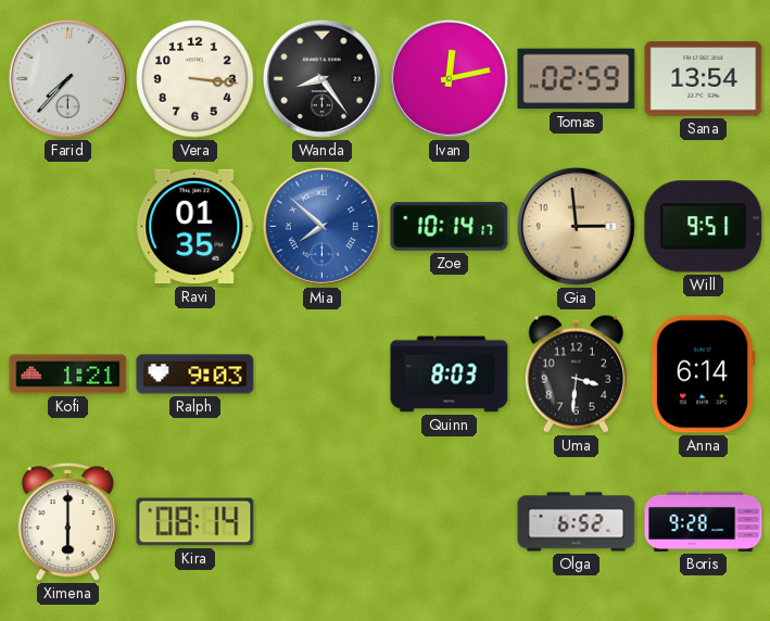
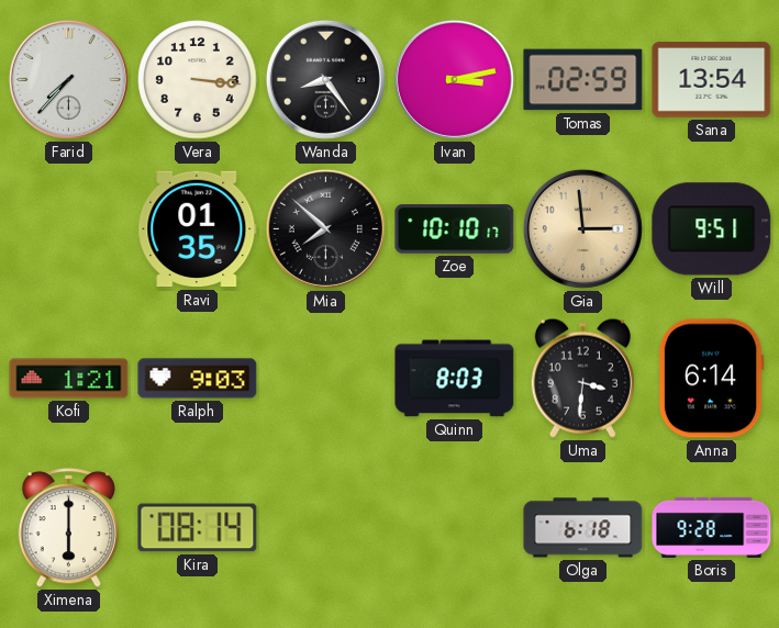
Ivan: 12:13 -> 3:13 (454, 79)
Mia dial: blue -> black (325, 228)
Zoe: 10:14 -> 10:10 (455, 229)
Olga: 6:52 -> 6:18 (583, 528)
